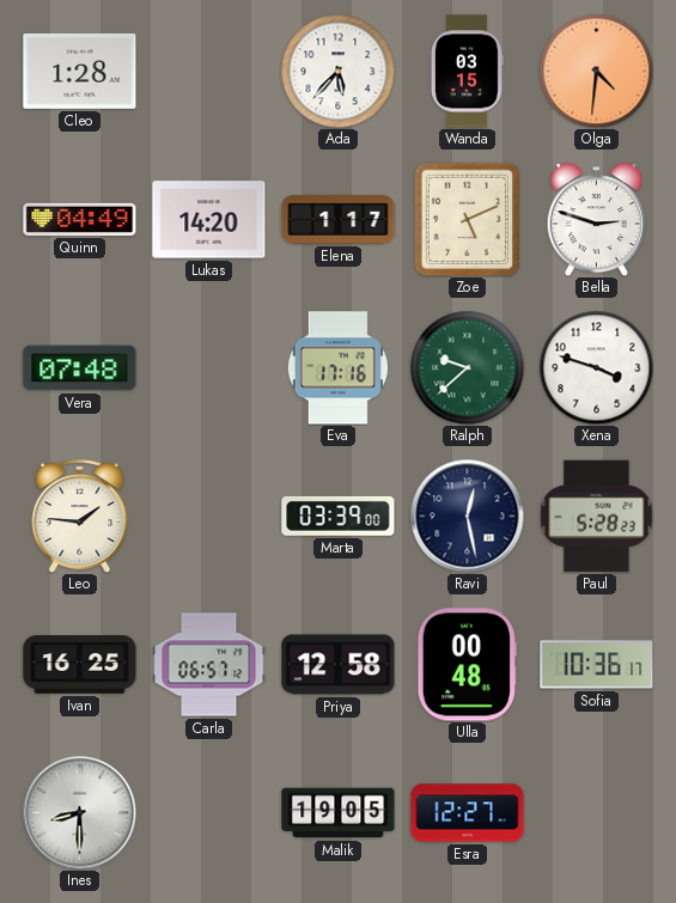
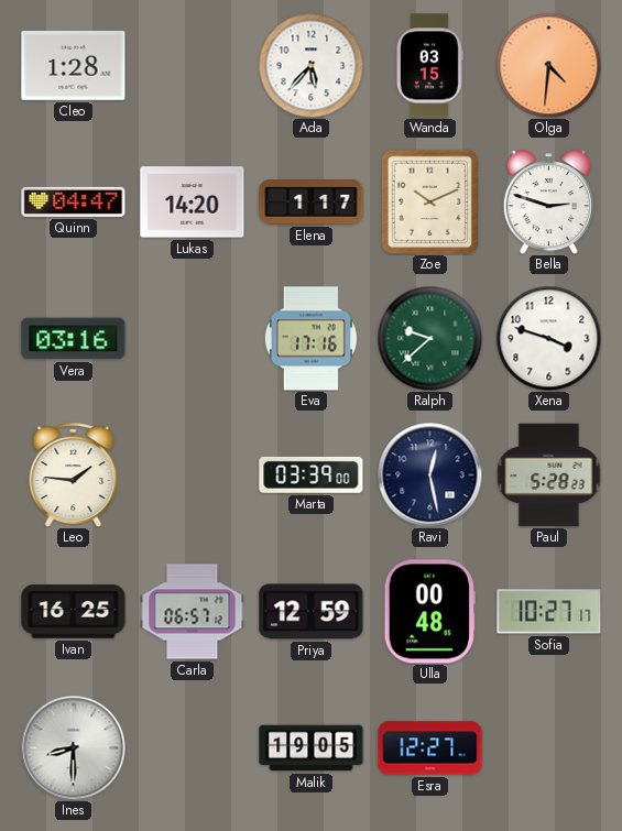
Quinn: 04:49 -> 04:47 (74, 201)
Zoe: 5:11 -> 10:11 (430, 201)
Vera: 07:48 -> 03:16 (74, 339)
Priya: 12:58 -> 12:59 (312, 612)
Sofia: 10:36 -> 10:27 (549, 612)
